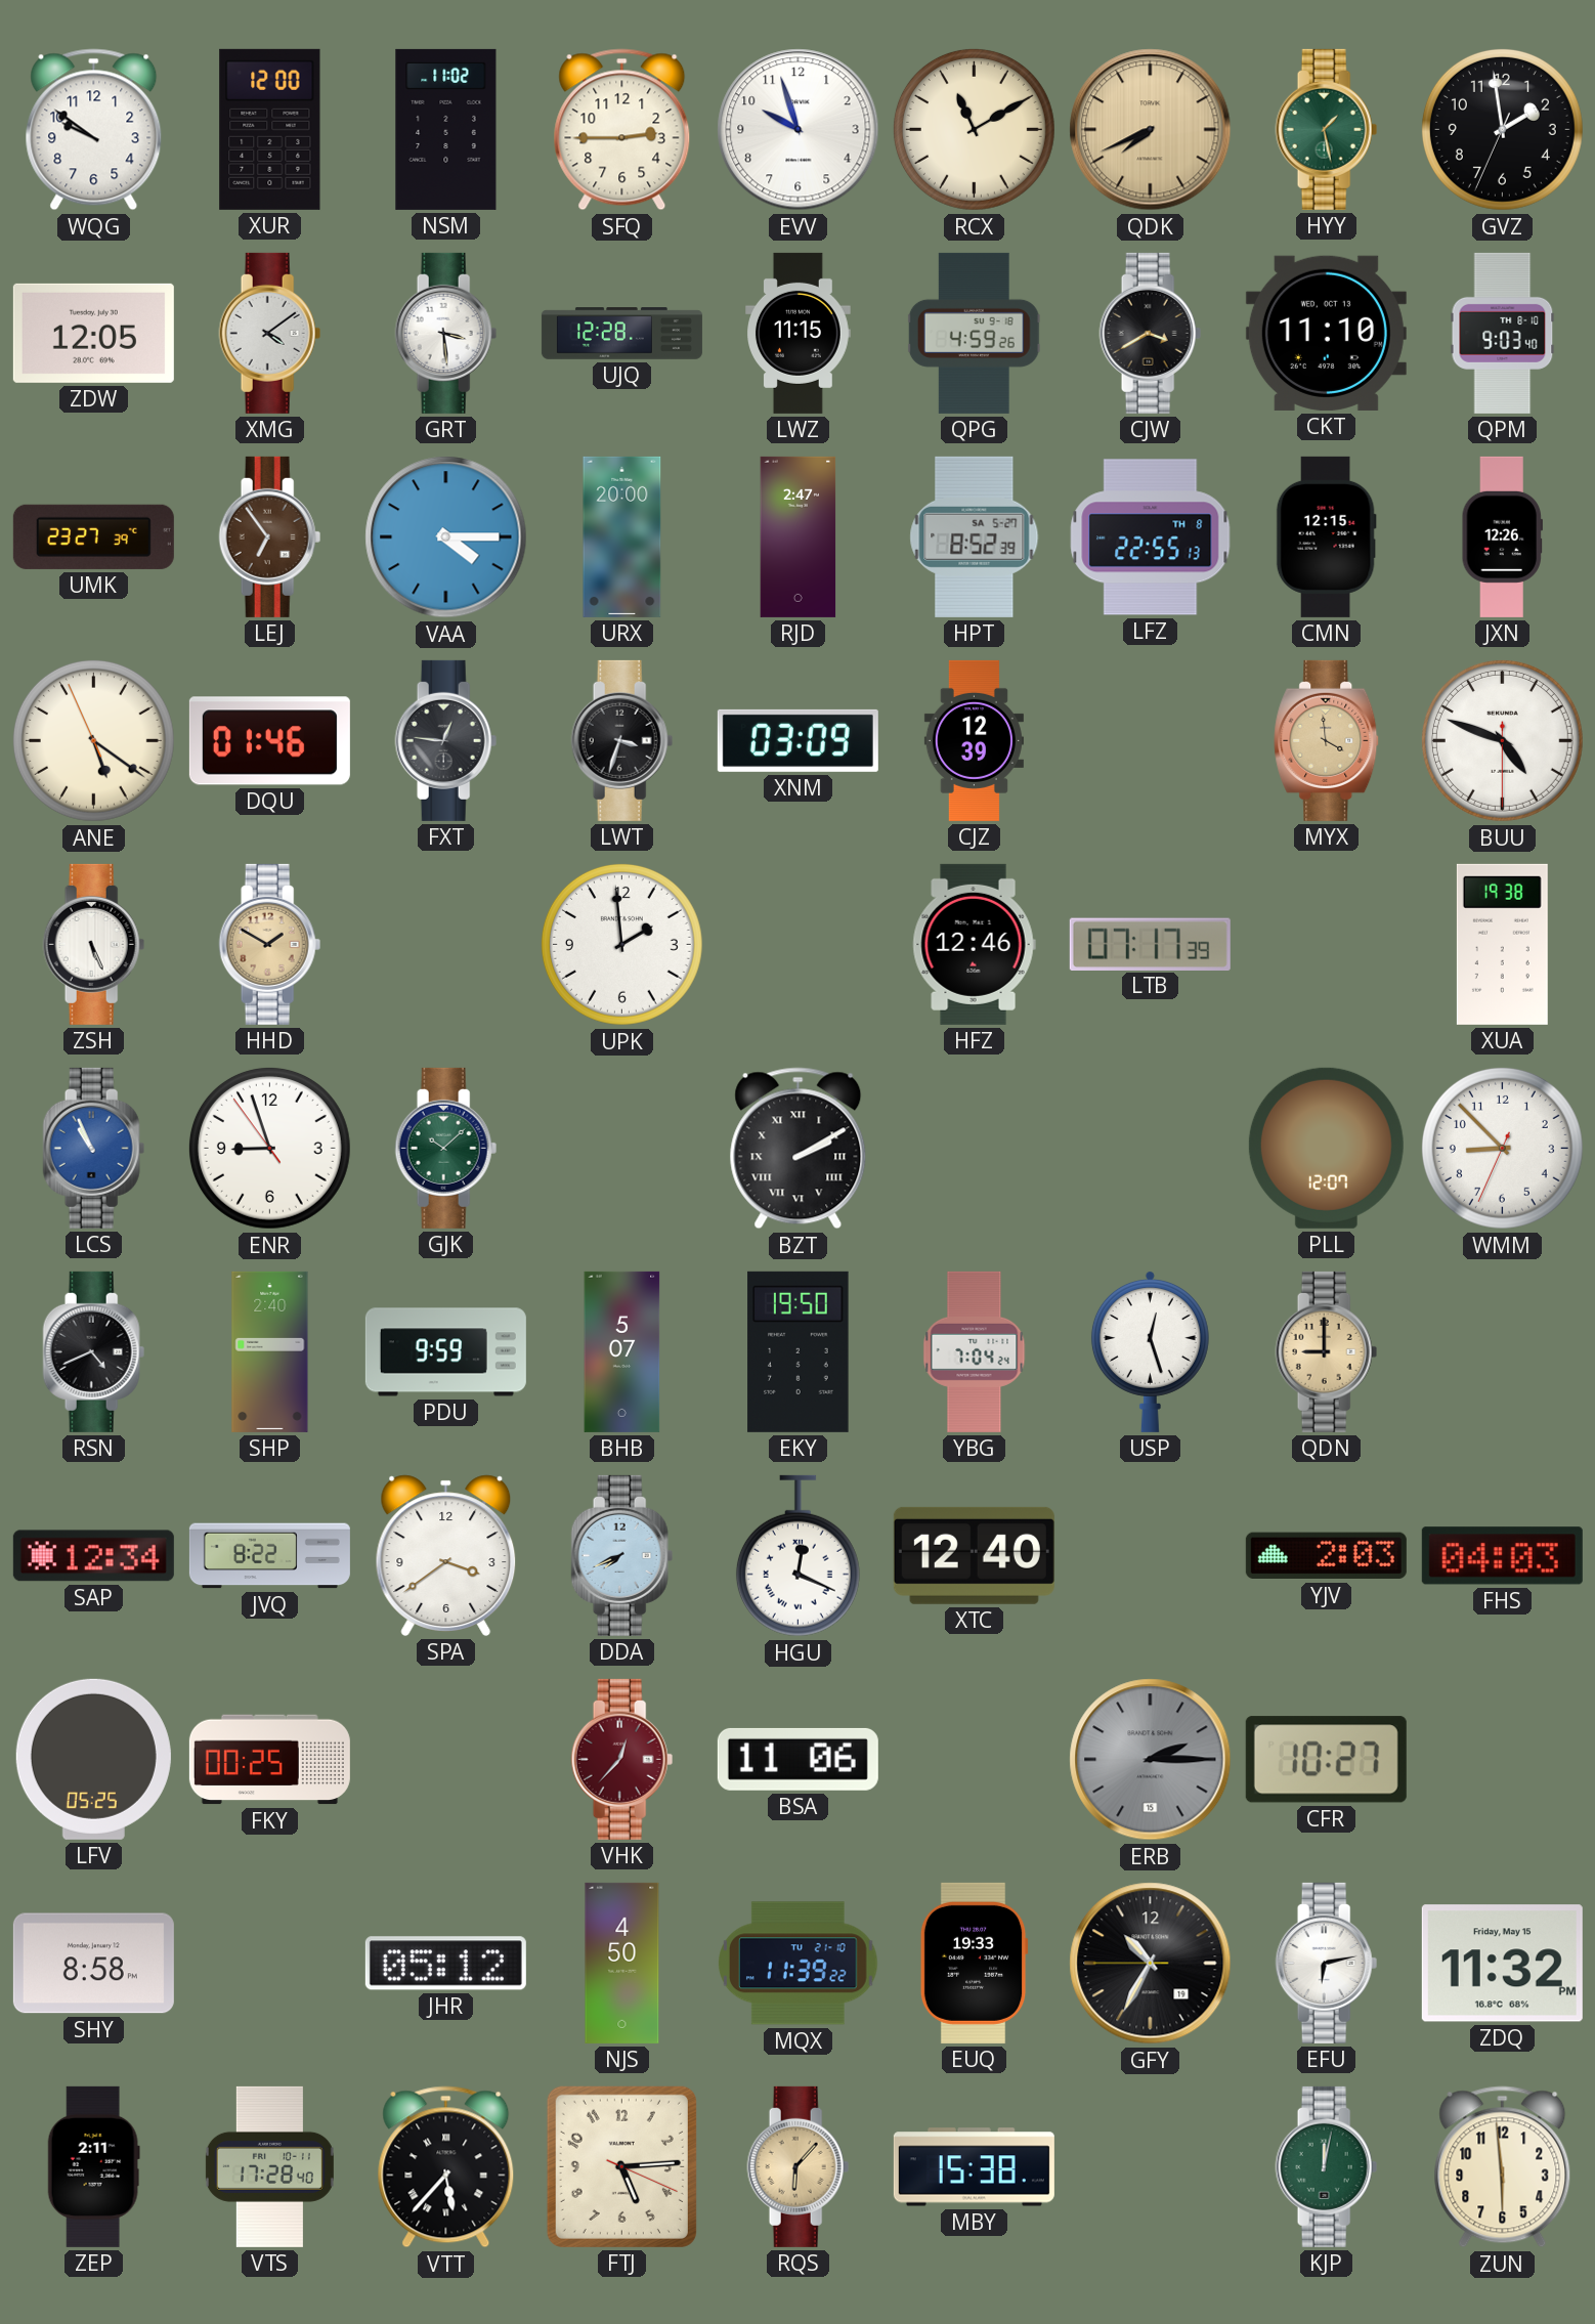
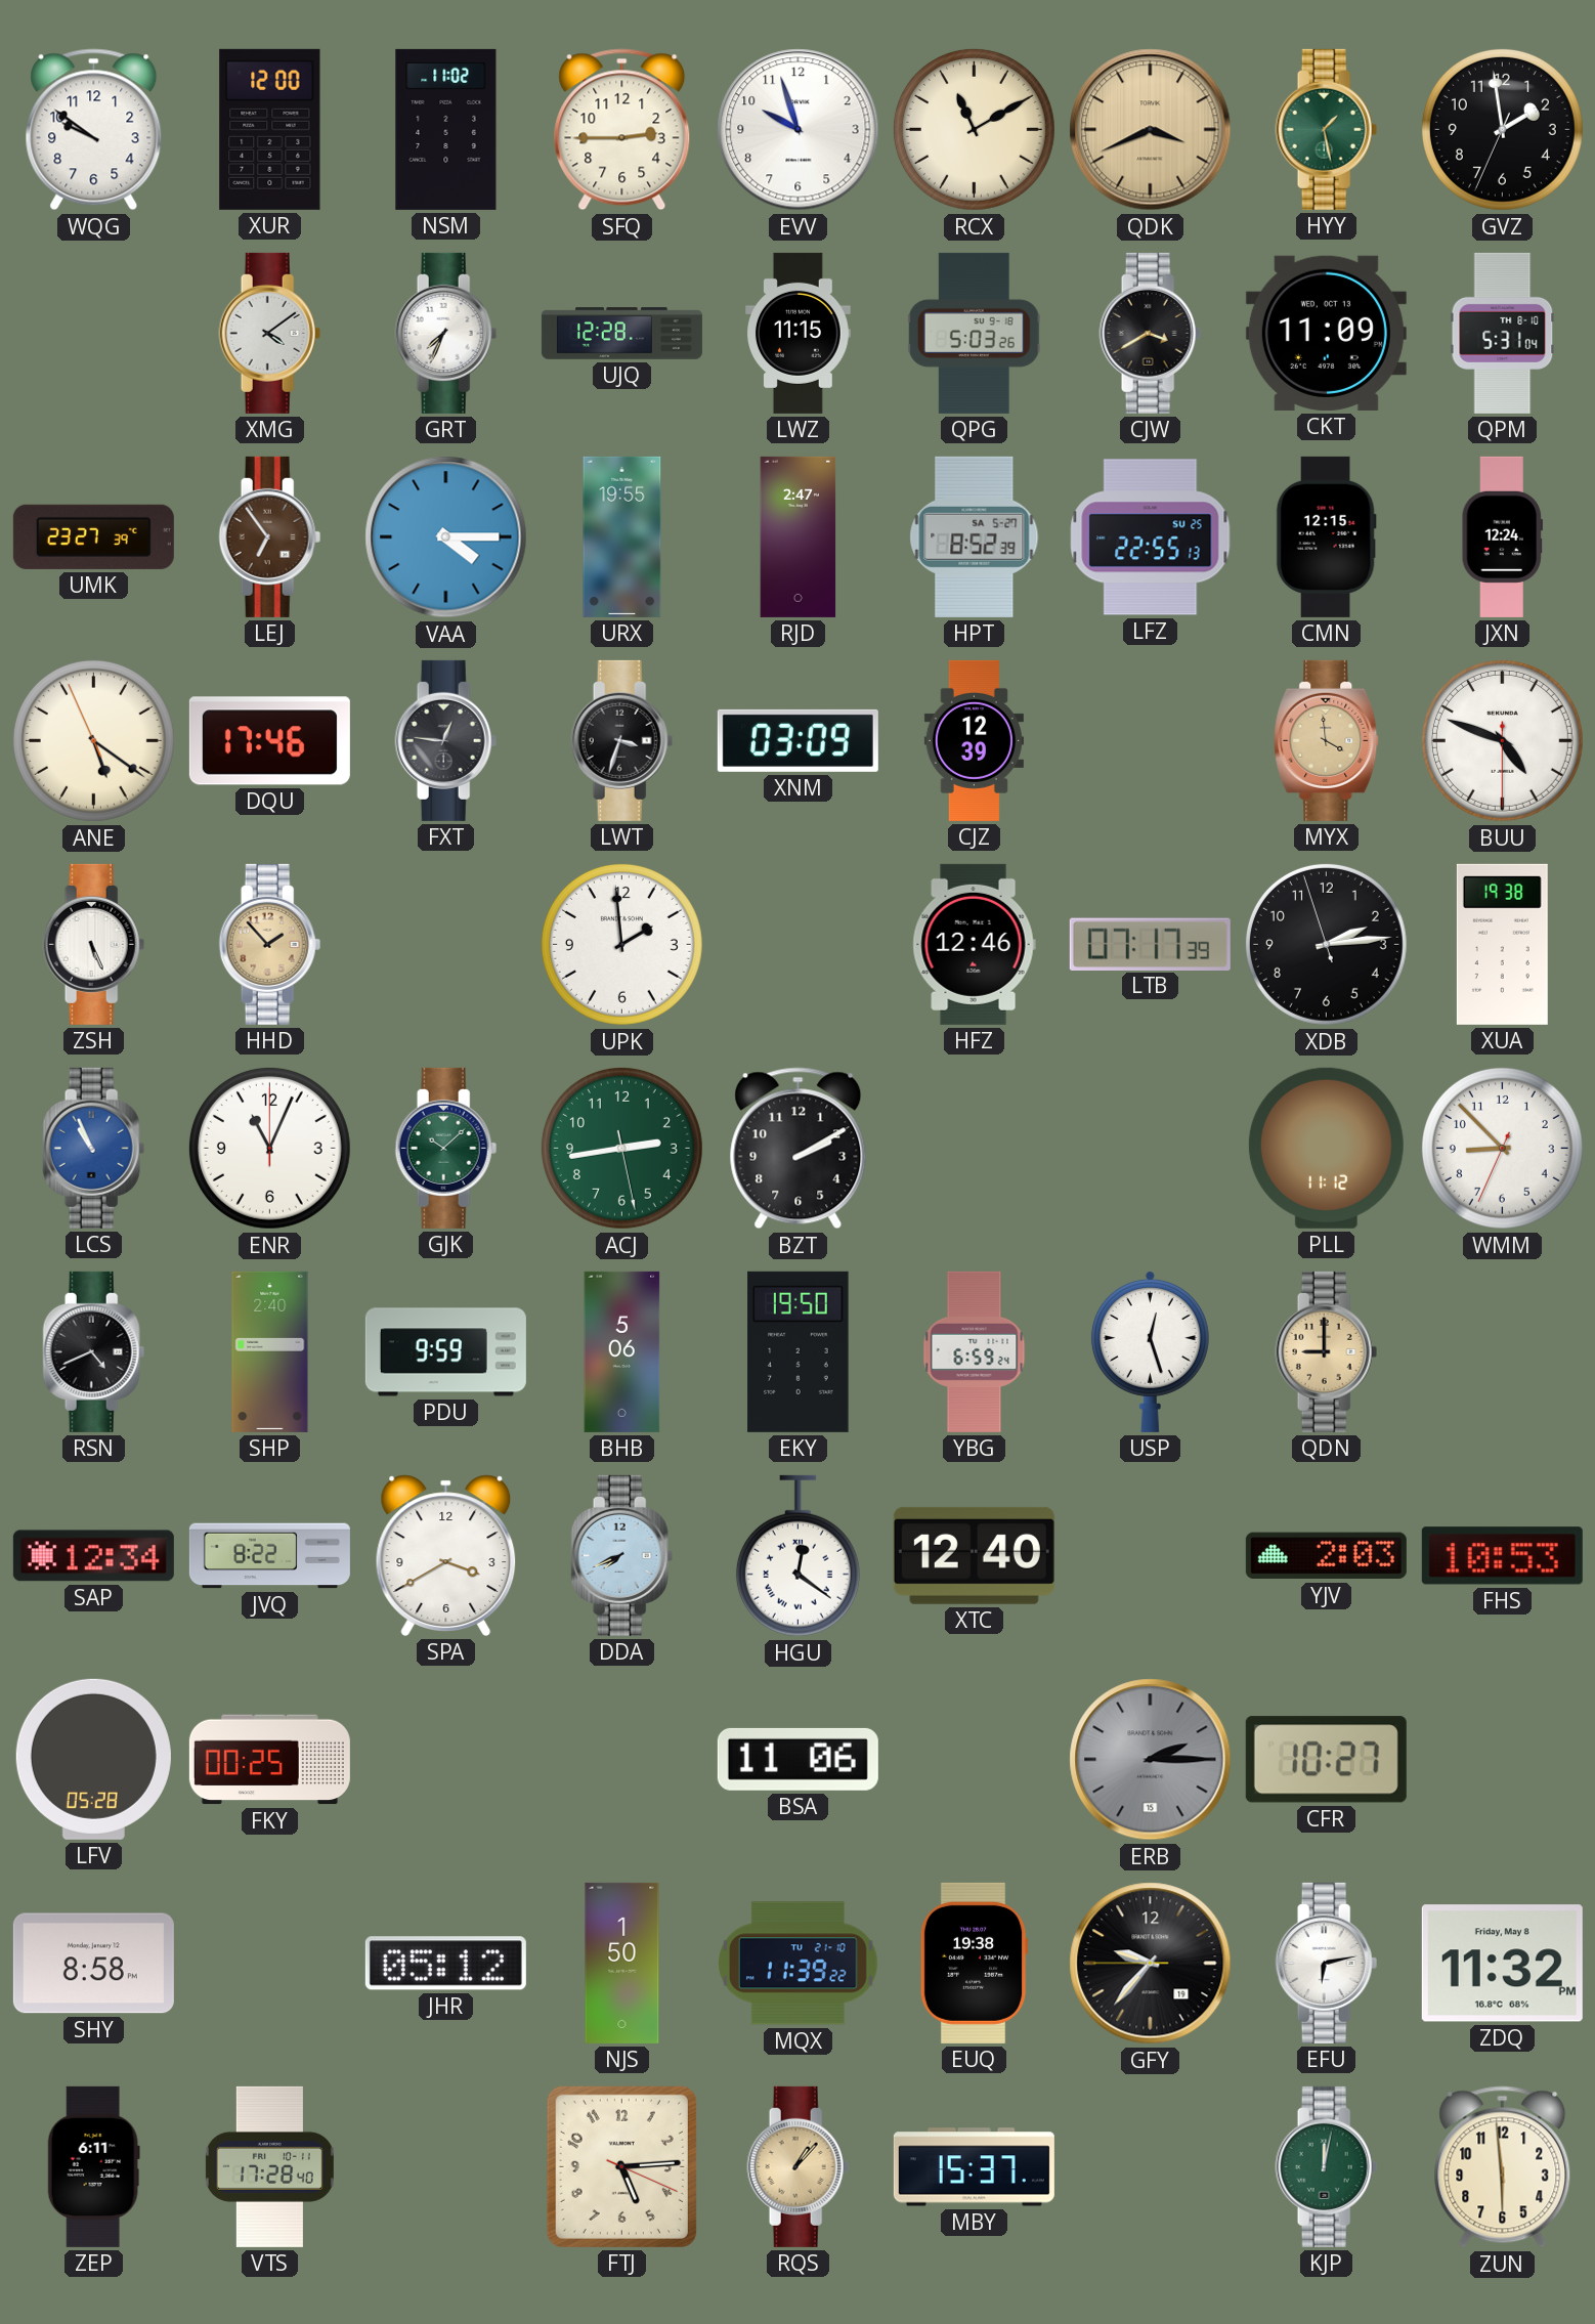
QDK: 7:41 -> 3:41 (1151, 130)
ZDW: 12:05 -> none (93, 333)
GRT: 3:29 -> 7:34 (446, 333)
QPG: 4:59 -> 5:03 (974, 333)
CKT: 11:10 -> 11:09 (1326, 333)
QPM: 9:03 -> 5:31 (1503, 333)
URX: 20:00 -> 19:55 (622, 536)
LFZ date: TH 8 -> SU 25 (1151, 537)
JXN: 12:26 -> 12:24 (1502, 536)
DQU: 01:46 -> 17:46 (269, 741)
HHD: 1:50 -> 1:53 (270, 944)
XDB: none -> 2:13 (1326, 944)
ENR: 8:56 -> 11:04 (269, 1148)
ACJ: none -> 2:43 (621, 1148)
BZT numerals: Roman -> Arabic (799, 1149)
PLL: 12:07 -> 11:12 (1326, 1148)
BHB: 5:07 -> 5:06 (622, 1351)
YBG: 7:04 -> 6:59 (975, 1351)
SPA: 3:39 -> 3:40 (446, 1555)
HGU: 12:19 -> 12:21 (797, 1556)
FHS: 04:03 -> 10:53 (1502, 1556)
LFV: 05:25 -> 05:28 (93, 1759)
VHK: 12:37 -> none (622, 1759)
NJS: 4:50 -> 1:50 (622, 1963)
EUQ: 19:33 -> 19:38 (974, 1963)
GFY: 10:34 -> 9:36 (1151, 1964)
ZDQ date: Friday, May 15 -> Friday, May 8 (1502, 1964)
ZEP: 2:11 -> 6:11 (93, 2166)
VTT: 5:37 -> none (446, 2167)
RQS: 6:07 -> 1:07 (799, 2166)
MBY: 15:38 -> 15:37 (974, 2167)
